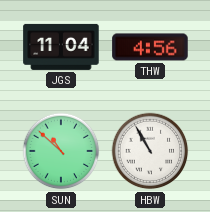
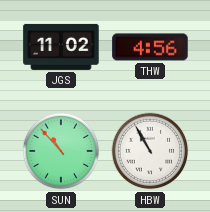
JGS: 11:04 -> 11:02 (61, 47)
SUN: 10:52 -> 10:53 (61, 151)
